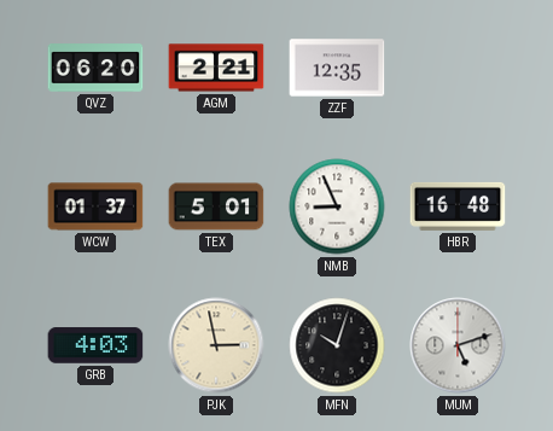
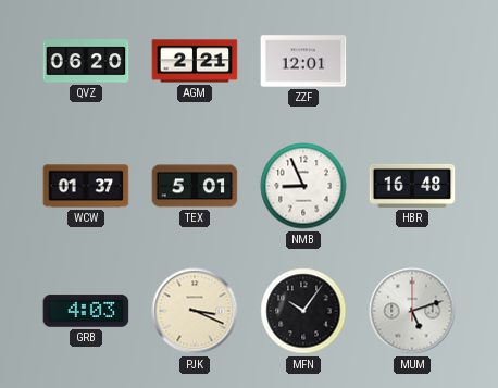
ZZF: 12:35 -> 12:01 (303, 61)
PJK: 2:58 -> 3:19 (195, 311)
MFN: 10:03 -> 10:06 (303, 311)
